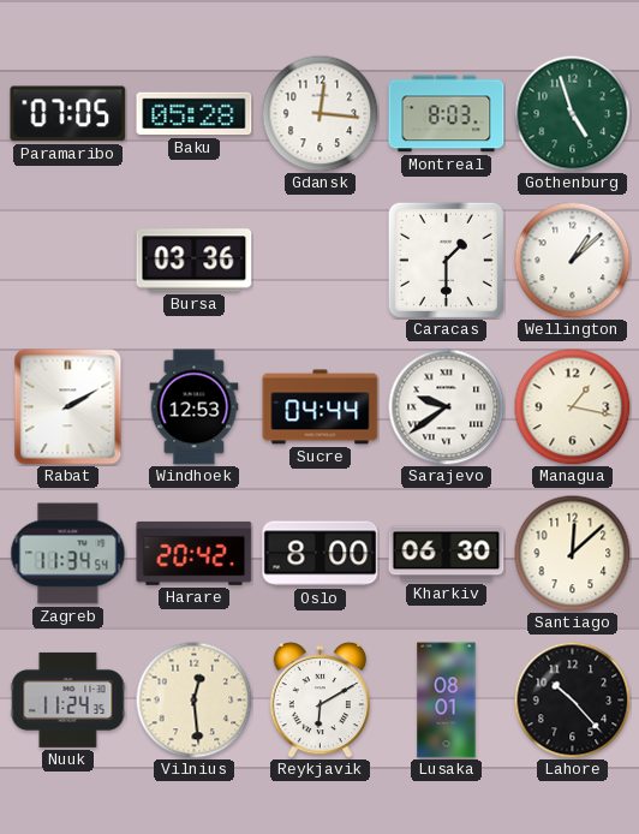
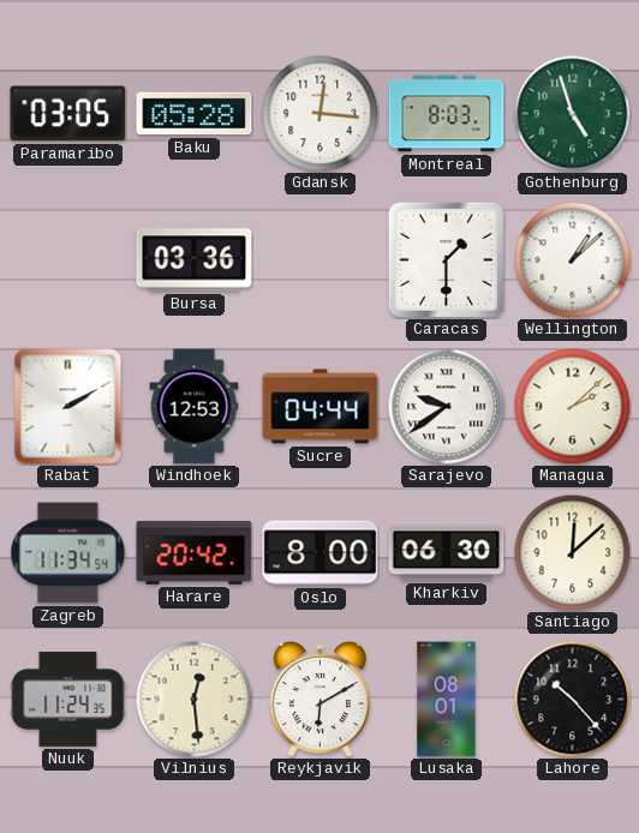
Paramaribo: 07:05 -> 03:05 (68, 114)
Managua: 1:17 -> 2:08 (572, 406)
